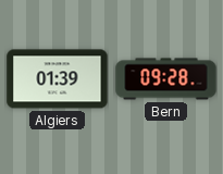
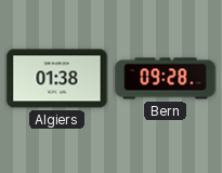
Algiers: 01:39 -> 01:38 (57, 79)
